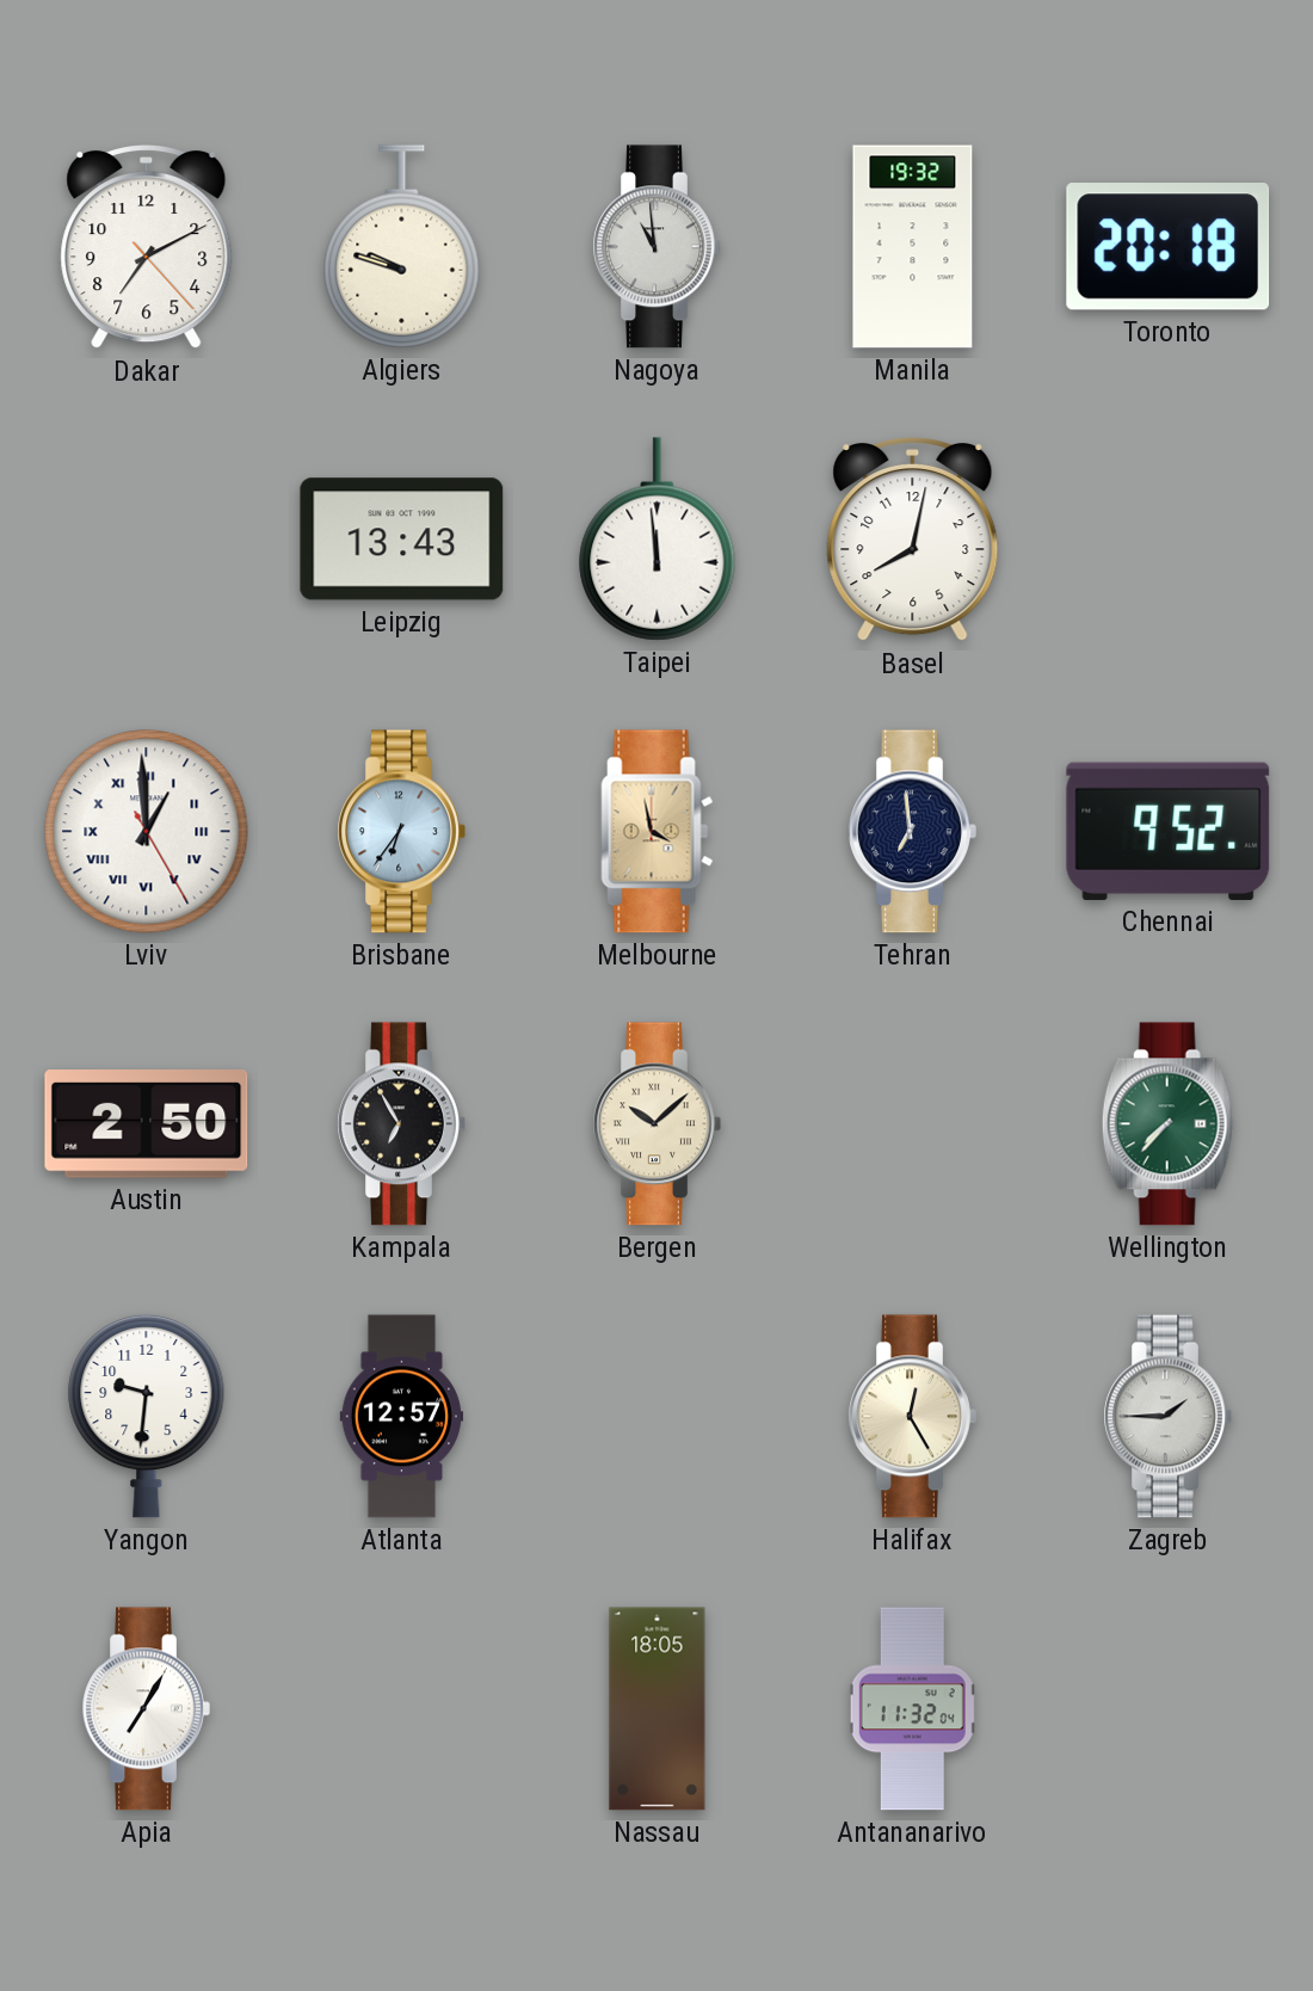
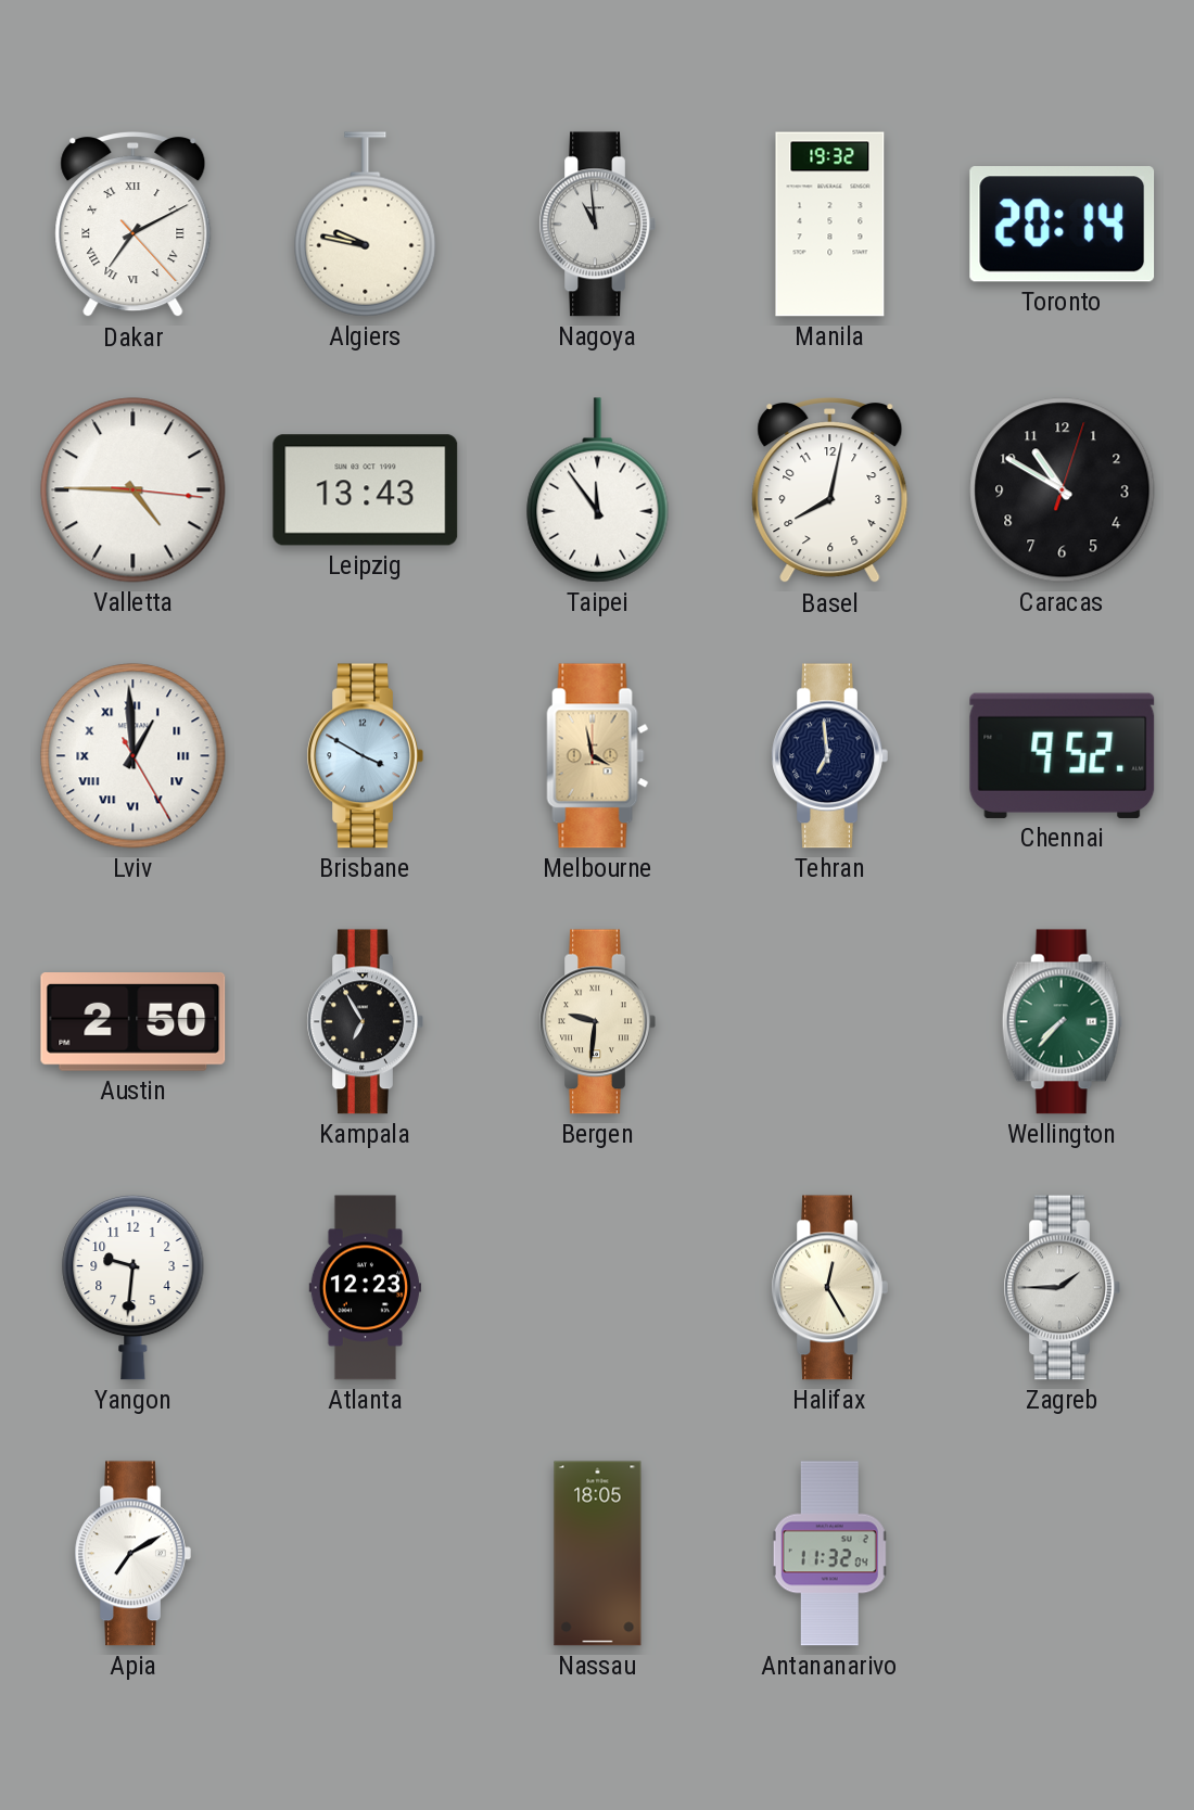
Dakar numerals: Arabic -> Roman (134, 226)
Algiers: 9:48 -> 9:47 (366, 225)
Toronto: 20:18 -> 20:14 (1063, 225)
Valletta: none -> 4:45 (134, 490)
Taipei: 11:59 -> 11:54 (598, 490)
Caracas: none -> 10:50 (1063, 490)
Brisbane: 6:36 -> 3:50 (365, 756)
Bergen: 10:08 -> 9:31 (597, 1022)
Atlanta: 12:57 -> 12:23 (365, 1288)
Apia: 7:05 -> 7:10 (132, 1554)
